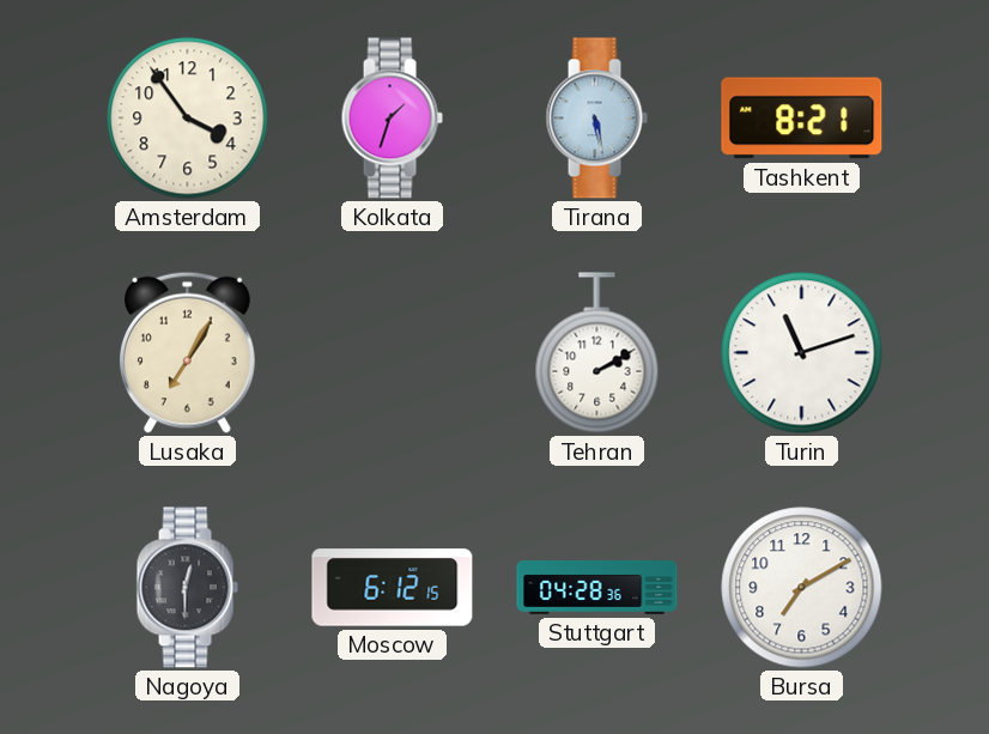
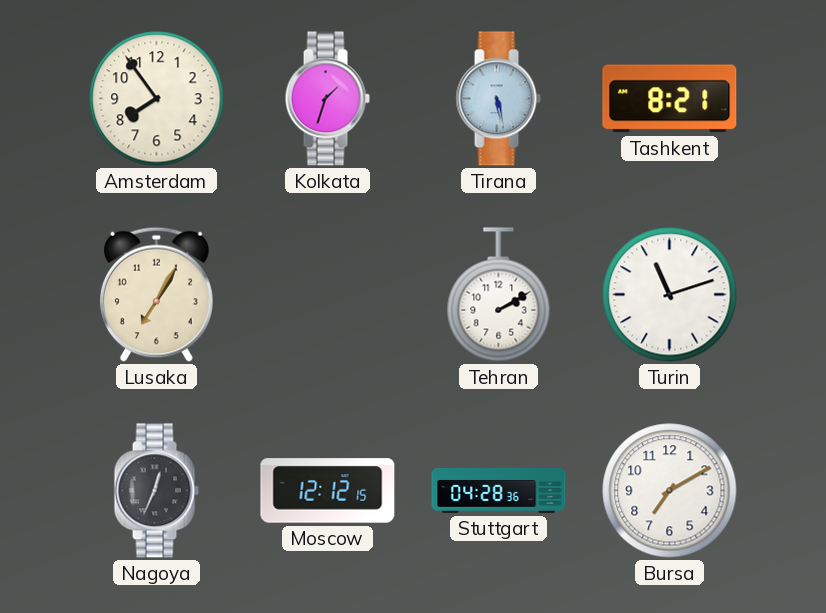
Amsterdam: 3:54 -> 7:54 (157, 99)
Nagoya: 12:30 -> 12:34 (156, 491)
Moscow: 6:12 -> 12:12 (328, 491)
